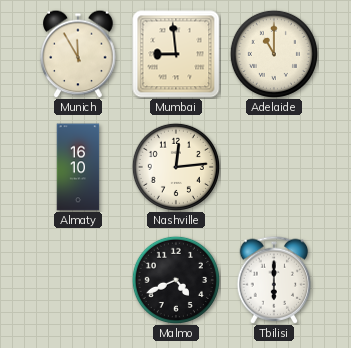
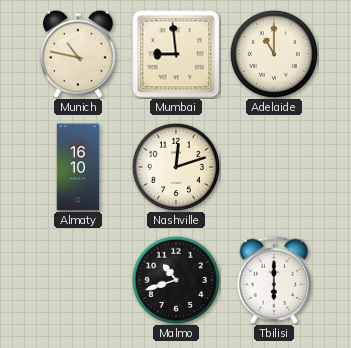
Munich: 11:55 -> 10:47 (78, 54)
Nashville: 12:14 -> 12:12 (176, 167)
Malmo: 4:41 -> 10:42 (176, 280)
